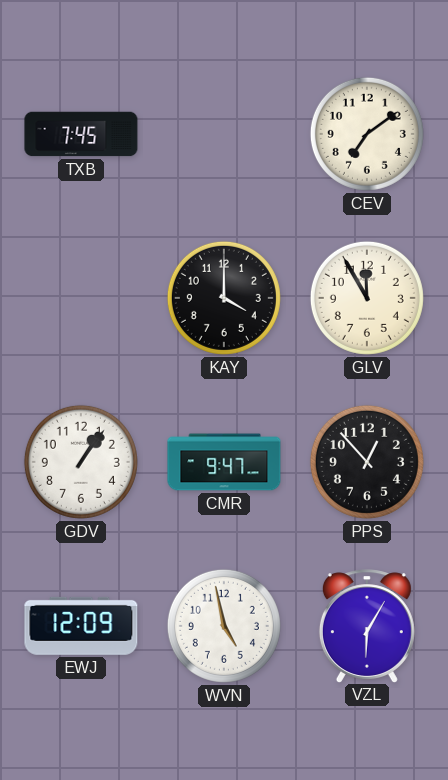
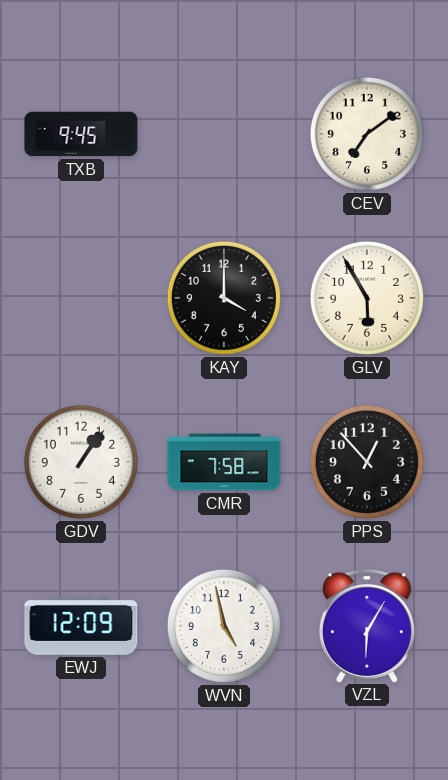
TXB: 7:45 -> 9:45 (81, 134)
GLV: 11:55 -> 5:55 (367, 298)
CMR: 9:47 -> 7:58 (224, 462)
